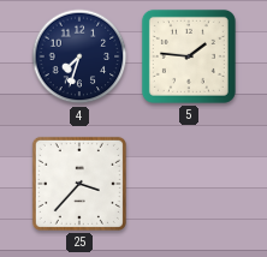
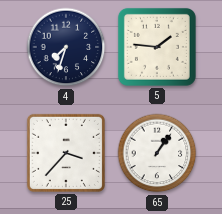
65: none -> 1:06 (157, 153)
